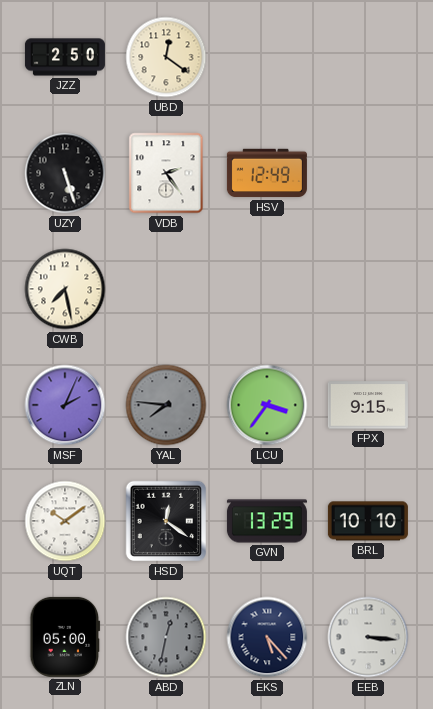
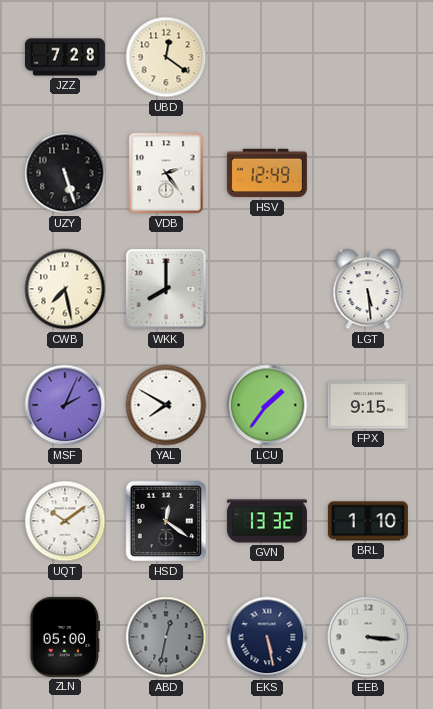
JZZ: 2:50 -> 7:28 (65, 57)
WKK: none -> 8:00 (166, 289)
LGT: none -> 5:29 (368, 289)
YAL: 7:46 -> 7:50 (166, 405)
YAL dial: grey -> white (166, 405)
LCU: 3:36 -> 1:36 (267, 405)
GVN: 13:29 -> 13:32 (267, 521)
BRL: 10:10 -> 1:10 (368, 521)
EKS: 5:23 -> 5:28 (267, 637)
